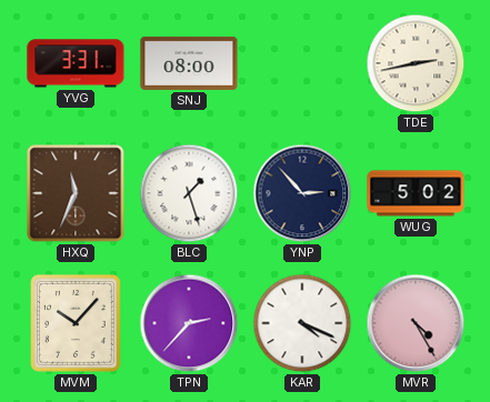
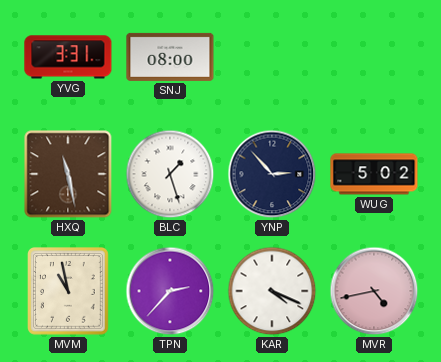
TDE: 2:43 -> none (416, 63)
HXQ: 11:34 -> 11:28 (68, 174)
MVM: 10:07 -> 10:58 (69, 292)
MVR: 4:25 -> 4:43 (374, 291)
